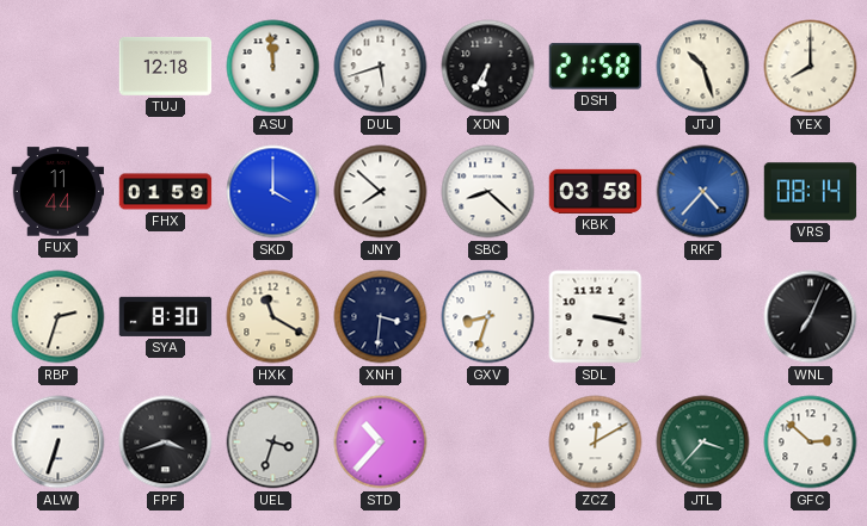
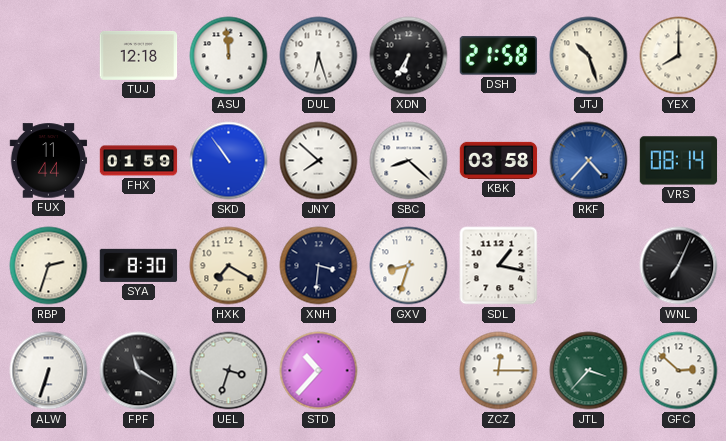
DUL: 5:42 -> 6:27 (319, 56)
SKD: 4:00 -> 10:54 (229, 161)
HXK: 11:20 -> 7:20 (229, 266)
SDL: 3:17 -> 1:17 (499, 266)
FPF: 3:42 -> 11:20 (139, 371)
ZCZ: 12:10 -> 12:15 (499, 371)
